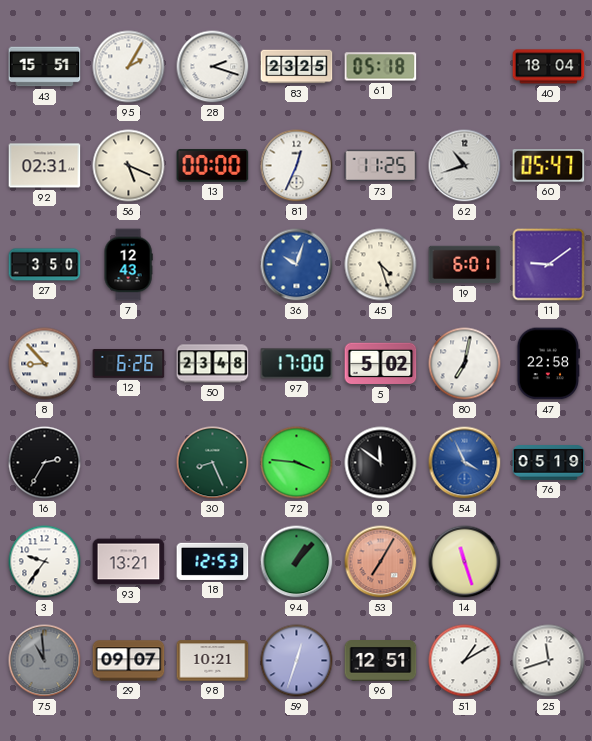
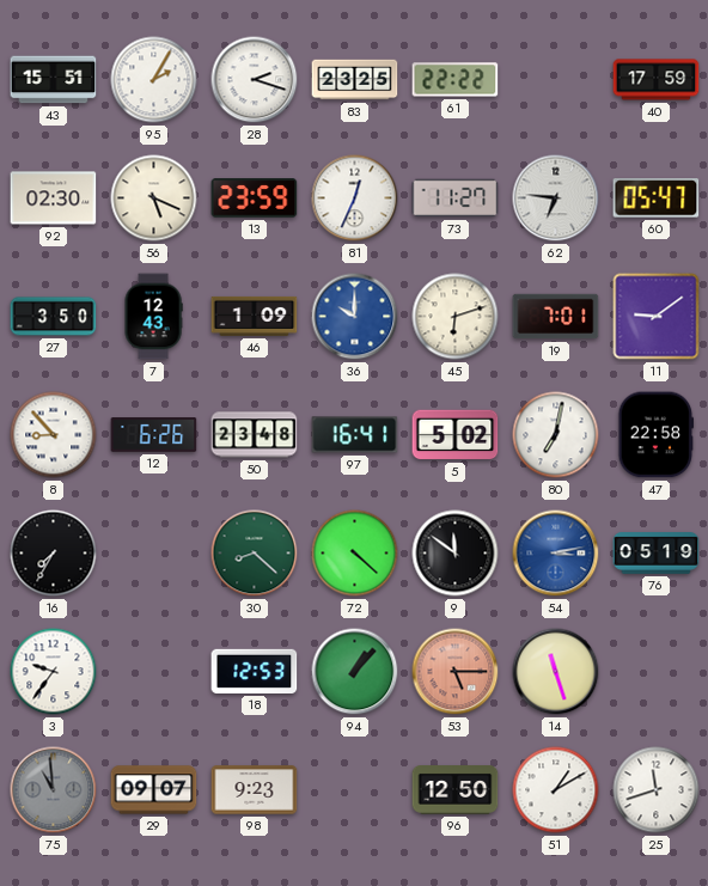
61: 05:18 -> 22:22 (456, 80)
40: 18:04 -> 17:59 (657, 80)
92: 02:31 -> 02:30 (54, 198)
13: 00:00 -> 23:59 (255, 198)
73: 11:25 -> 11:27 (456, 198)
62: 10:42 -> 6:46 (556, 198)
46: none -> 1:09 (255, 316)
36: 10:03 -> 10:00 (355, 317)
45: 4:27 -> 6:12 (456, 317)
19: 6:01 -> 7:01 (556, 317)
97: 17:00 -> 16:41 (355, 435)
16: 2:35 -> 7:35 (54, 554)
30: 8:26 -> 8:22 (255, 554)
72: 3:46 -> 4:22 (355, 554)
54: 3:56 -> 3:13 (556, 554)
93: 13:21 -> none (129, 562)
53: 7:05 -> 5:15 (456, 672)
98: 10:21 -> 9:23 (255, 790)
59: 12:33 -> none (297, 661)
96: 12:51 -> 12:50 (456, 790)
